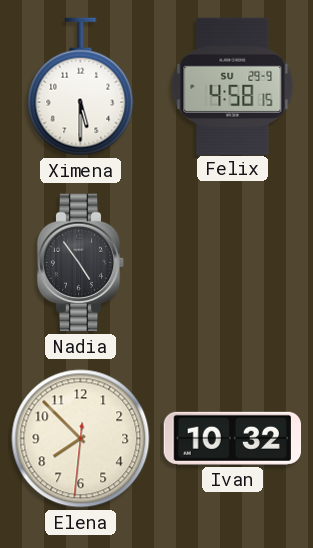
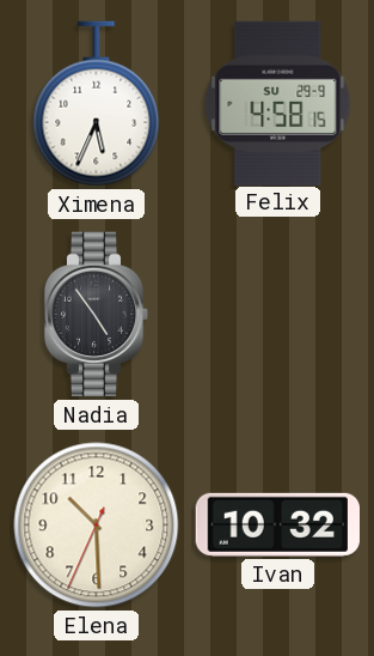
Ximena: 5:30 -> 5:34 (97, 104)
Elena: 7:52 -> 10:29 (97, 526)
